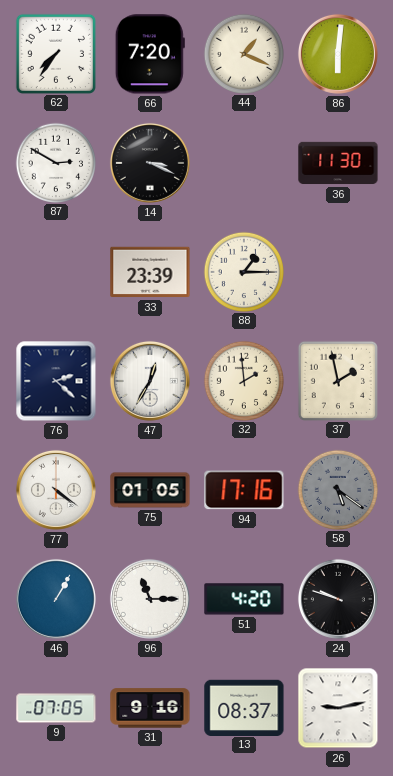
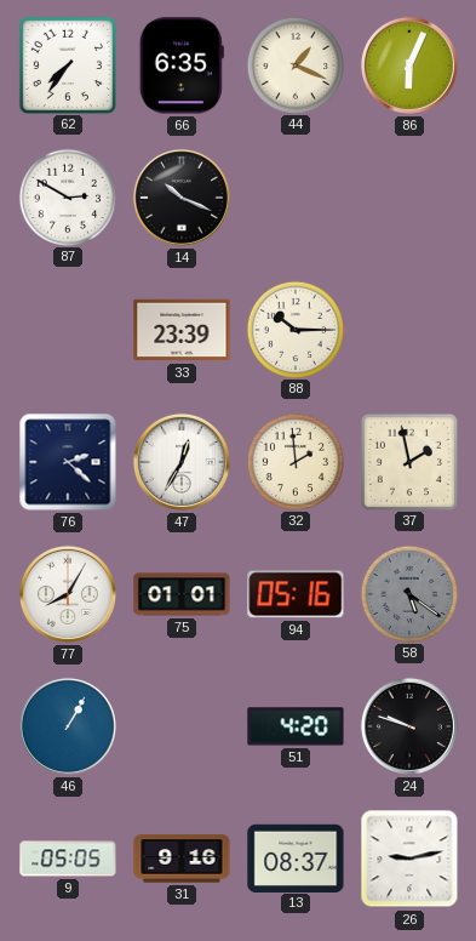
66: 7:20 -> 6:35 (182, 65)
86: 6:01 -> 6:04 (409, 65)
14: 3:19 -> 10:19 (182, 198)
36: 11:30 -> none (338, 163)
88: 1:15 -> 10:15 (294, 329)
77: 4:21 -> 8:05 (68, 594)
75: 01:05 -> 01:01 (182, 594)
94: 17:16 -> 05:16 (296, 594)
96: 11:15 -> none (150, 599)
9: 07:05 -> 05:05 (68, 859)
